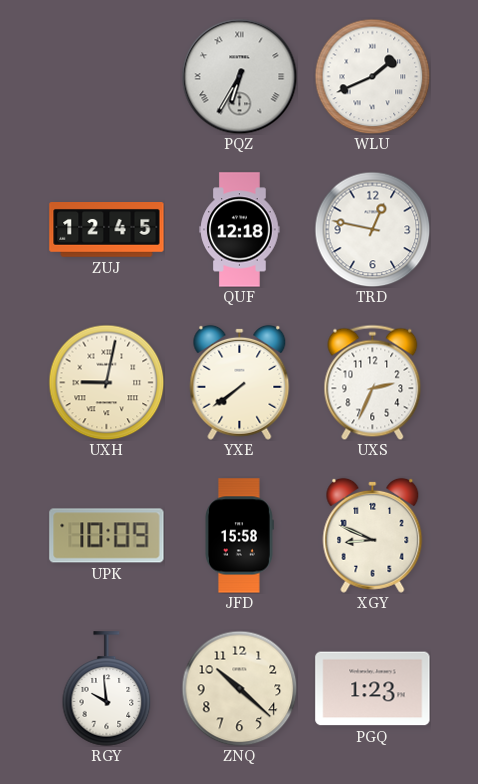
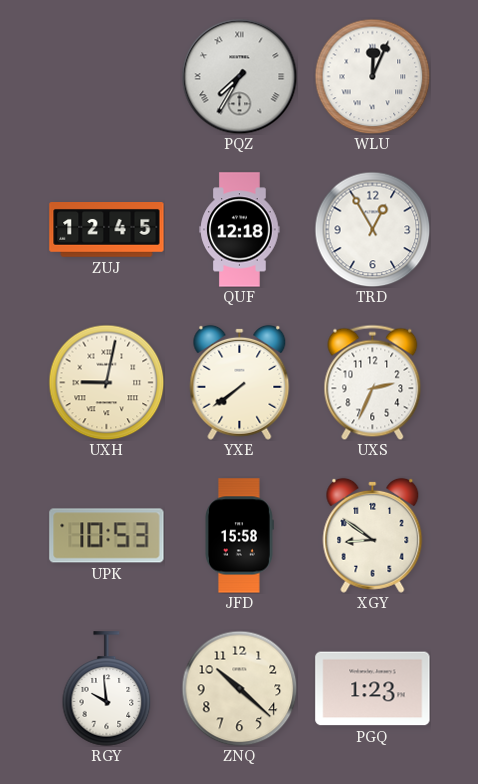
PQZ: 6:35 -> 7:35 (239, 76)
WLU: 1:41 -> 12:04 (372, 76)
TRD: 12:47 -> 12:55 (372, 229)
UPK: 10:09 -> 10:53 (107, 536)
XGY: 8:49 -> 8:51 (373, 535)
